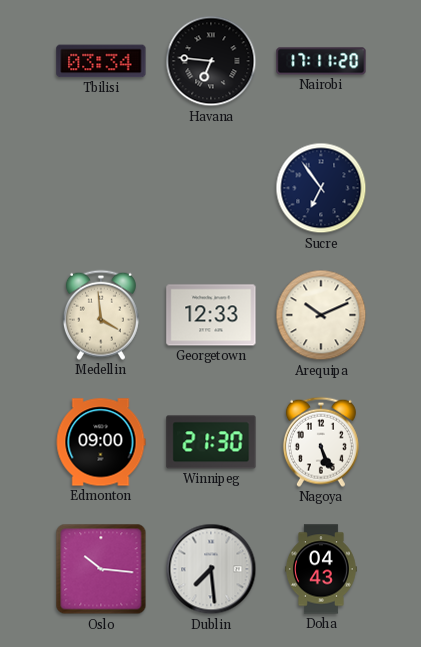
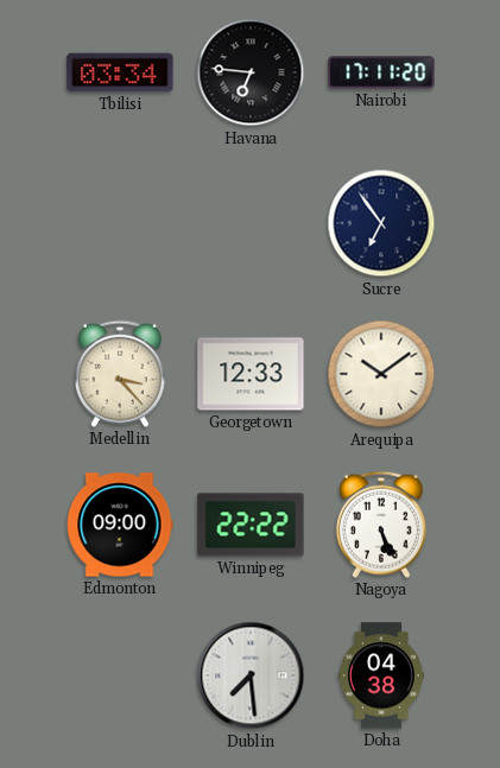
Medellin: 3:59 -> 3:23 (120, 374)
Arequipa: 10:11 -> 10:09 (381, 374)
Winnipeg: 21:30 -> 22:22 (251, 525)
Oslo: 10:16 -> none (101, 569)
Doha: 04:43 -> 04:38 (381, 675)
